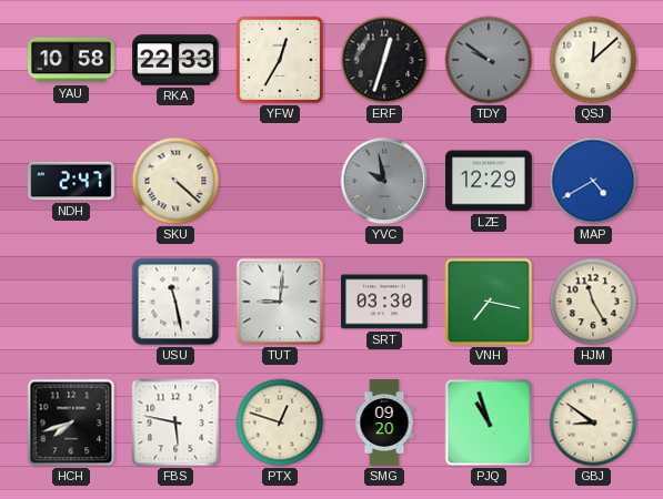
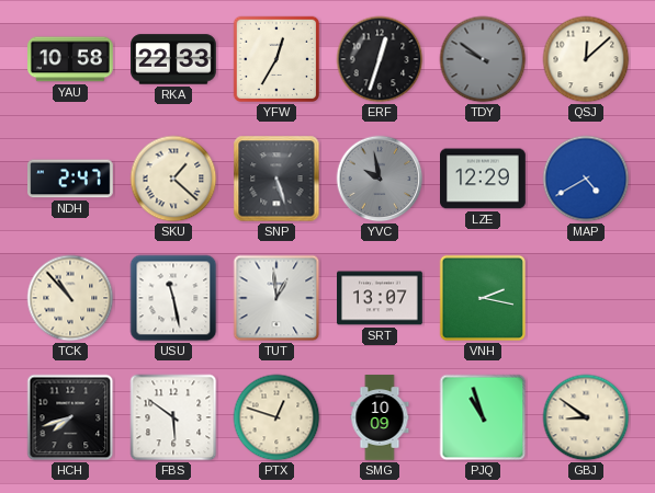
SKU: 4:22 -> 1:22 (173, 179)
SNP: none -> 5:27 (276, 179)
TCK: none -> 10:53 (70, 298)
TUT: 9:01 -> 12:59 (276, 298)
SRT: 03:30 -> 13:07 (381, 298)
VNH: 7:17 -> 2:17 (483, 298)
HJM: 11:25 -> none (593, 302)
FBS: 5:47 -> 5:51 (173, 417)
SMG: 09:20 -> 10:09 (380, 417)
